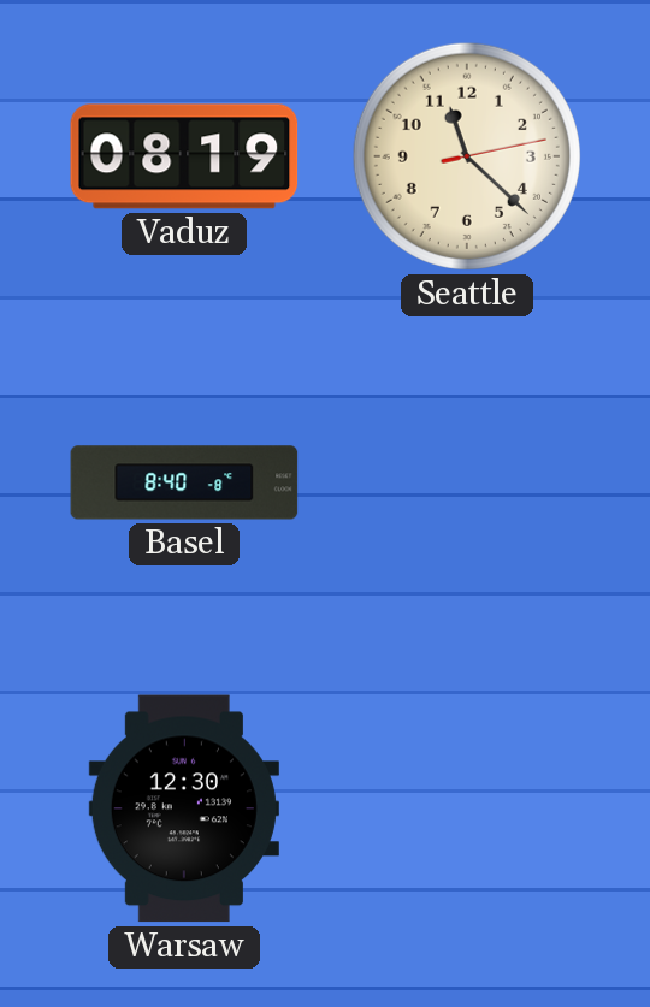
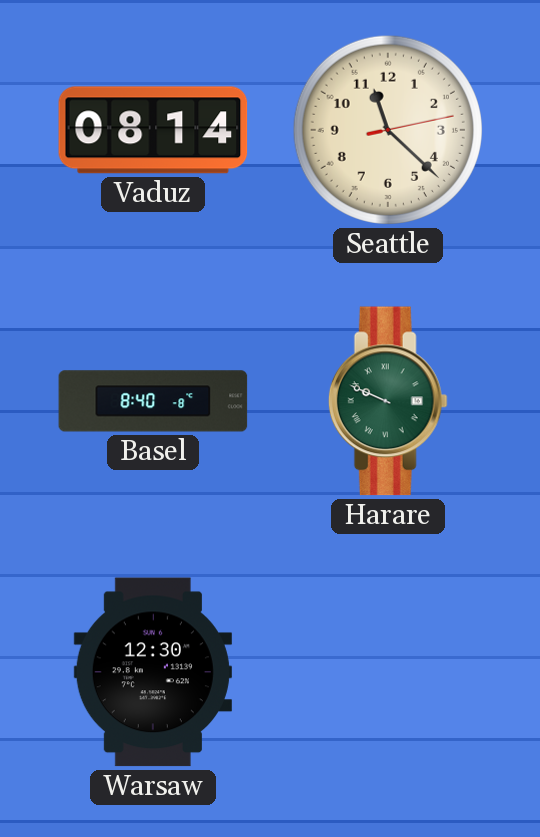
Vaduz: 08:19 -> 08:14 (153, 130)
Harare: none -> 9:49 (388, 401)
